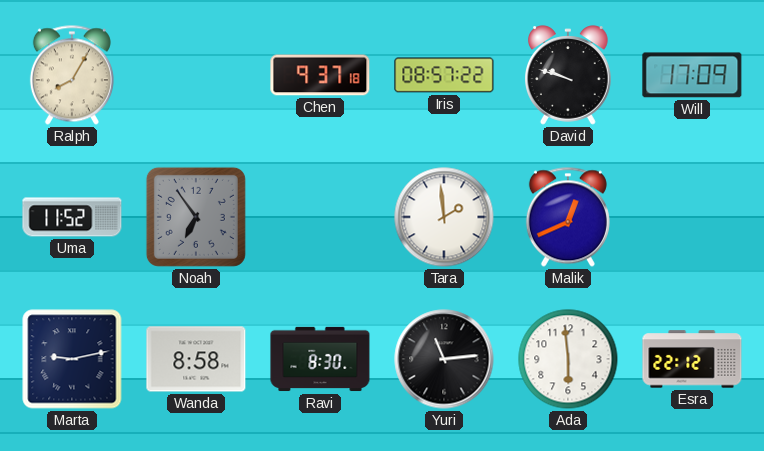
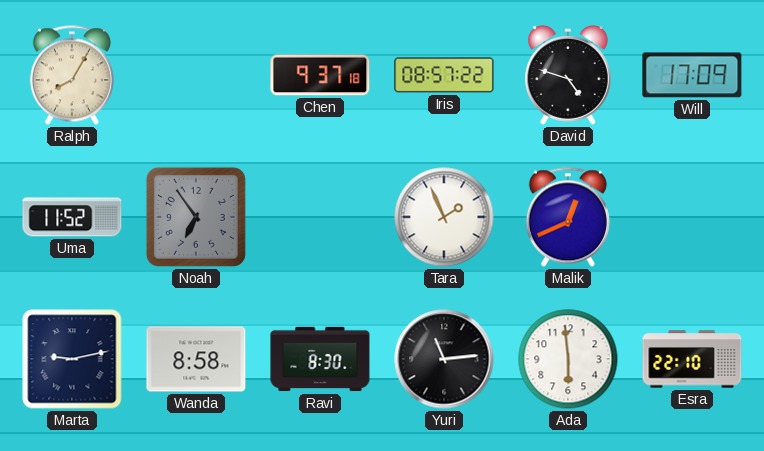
David: 9:48 -> 4:48 (569, 75)
Tara: 1:59 -> 1:56 (444, 217)
Esra: 22:12 -> 22:10 (692, 359)
